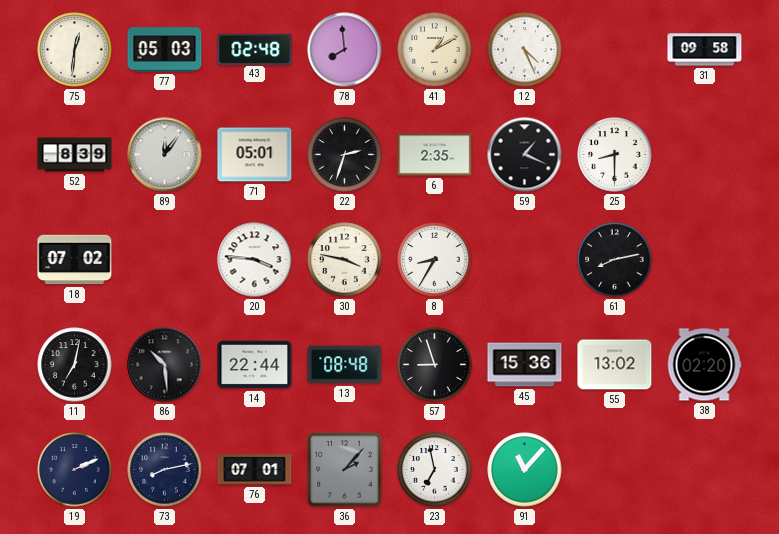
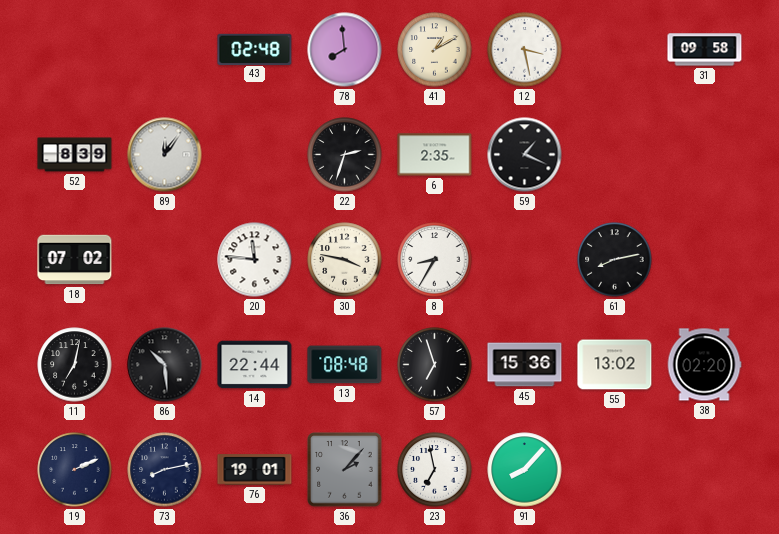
75: 12:31 -> none (75, 50)
77: 05:03 -> none (165, 50)
12: 4:26 -> 3:28 (525, 50)
71: 05:01 -> none (255, 155)
25: 8:30 -> none (615, 155)
20: 3:46 -> 11:46 (255, 260)
57: 8:57 -> 6:57 (435, 365)
76: 07:01 -> 19:01 (255, 470)
91: 11:07 -> 8:07 (525, 470)
